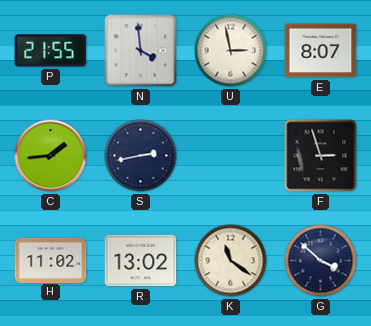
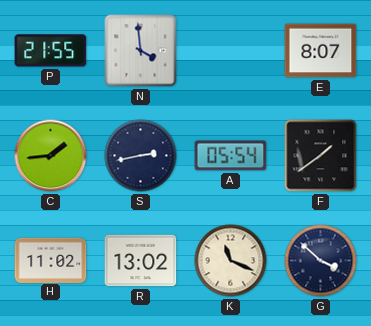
U: 2:58 -> none (231, 51)
A: none -> 05:54 (231, 156)
F: 2:57 -> 1:39 (321, 156)
K: 11:21 -> 11:19 (231, 261)
